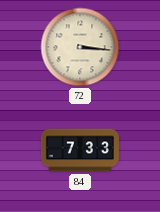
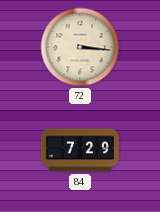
84: 7:33 -> 7:29 (80, 150)
